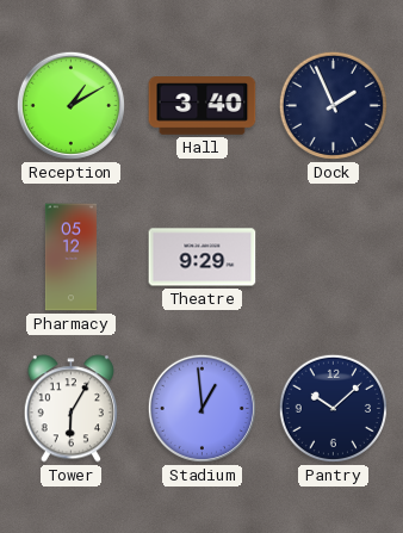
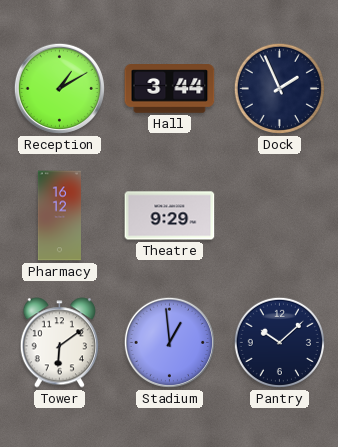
Hall: 3:40 -> 3:44 (170, 89)
Pharmacy: 05:12 -> 16:12 (59, 216)
Tower: 6:05 -> 6:09 (59, 343)
